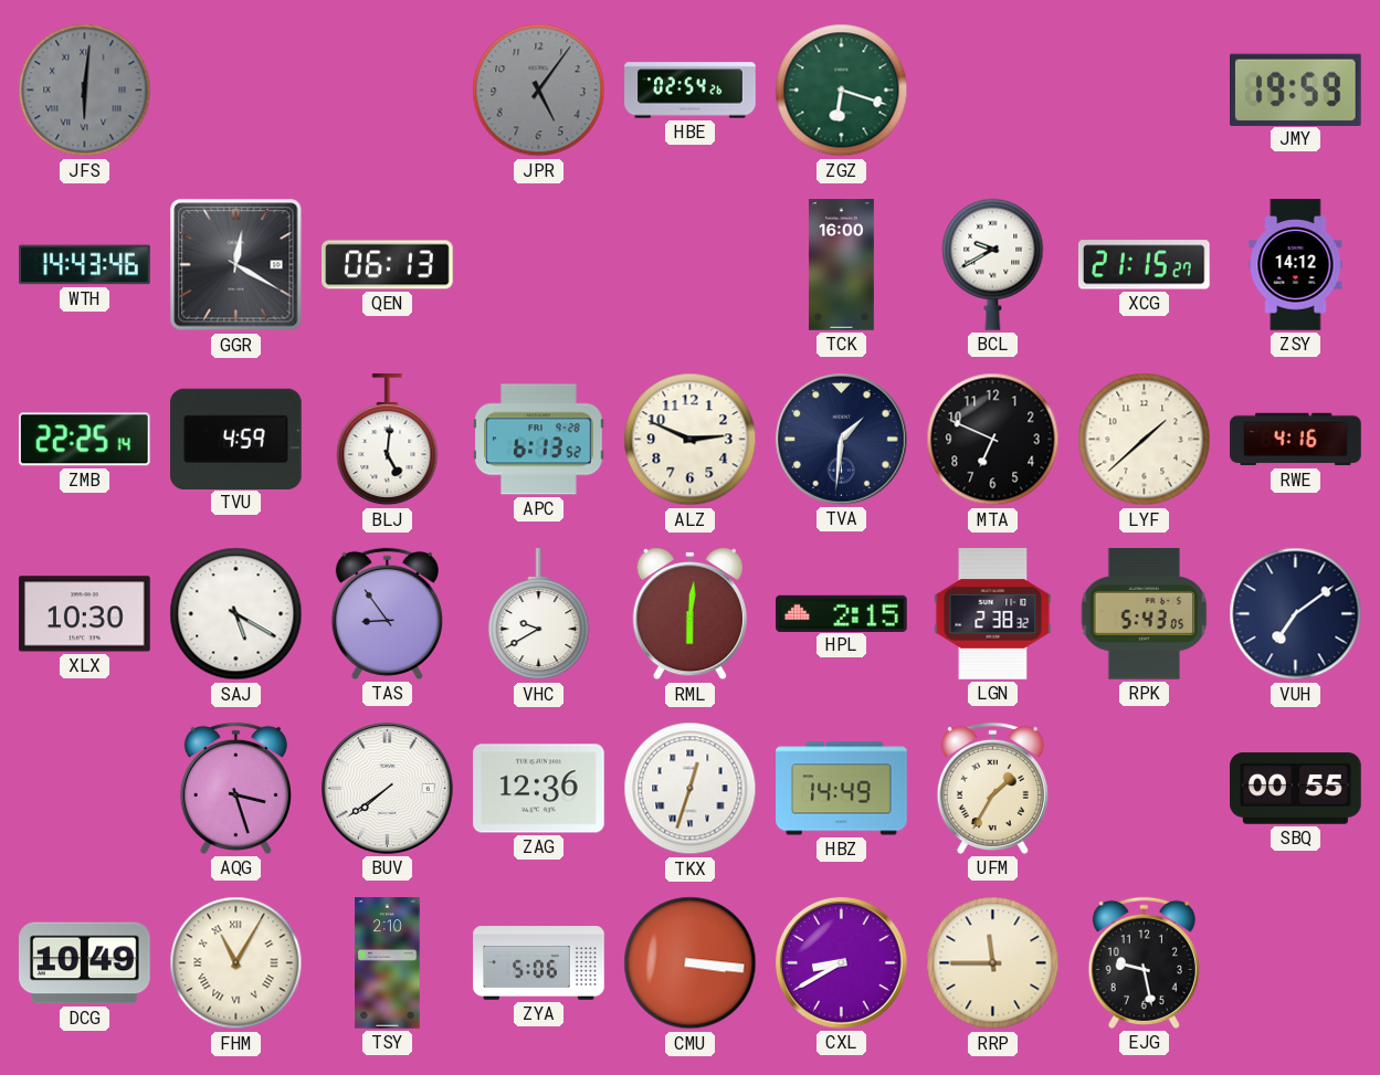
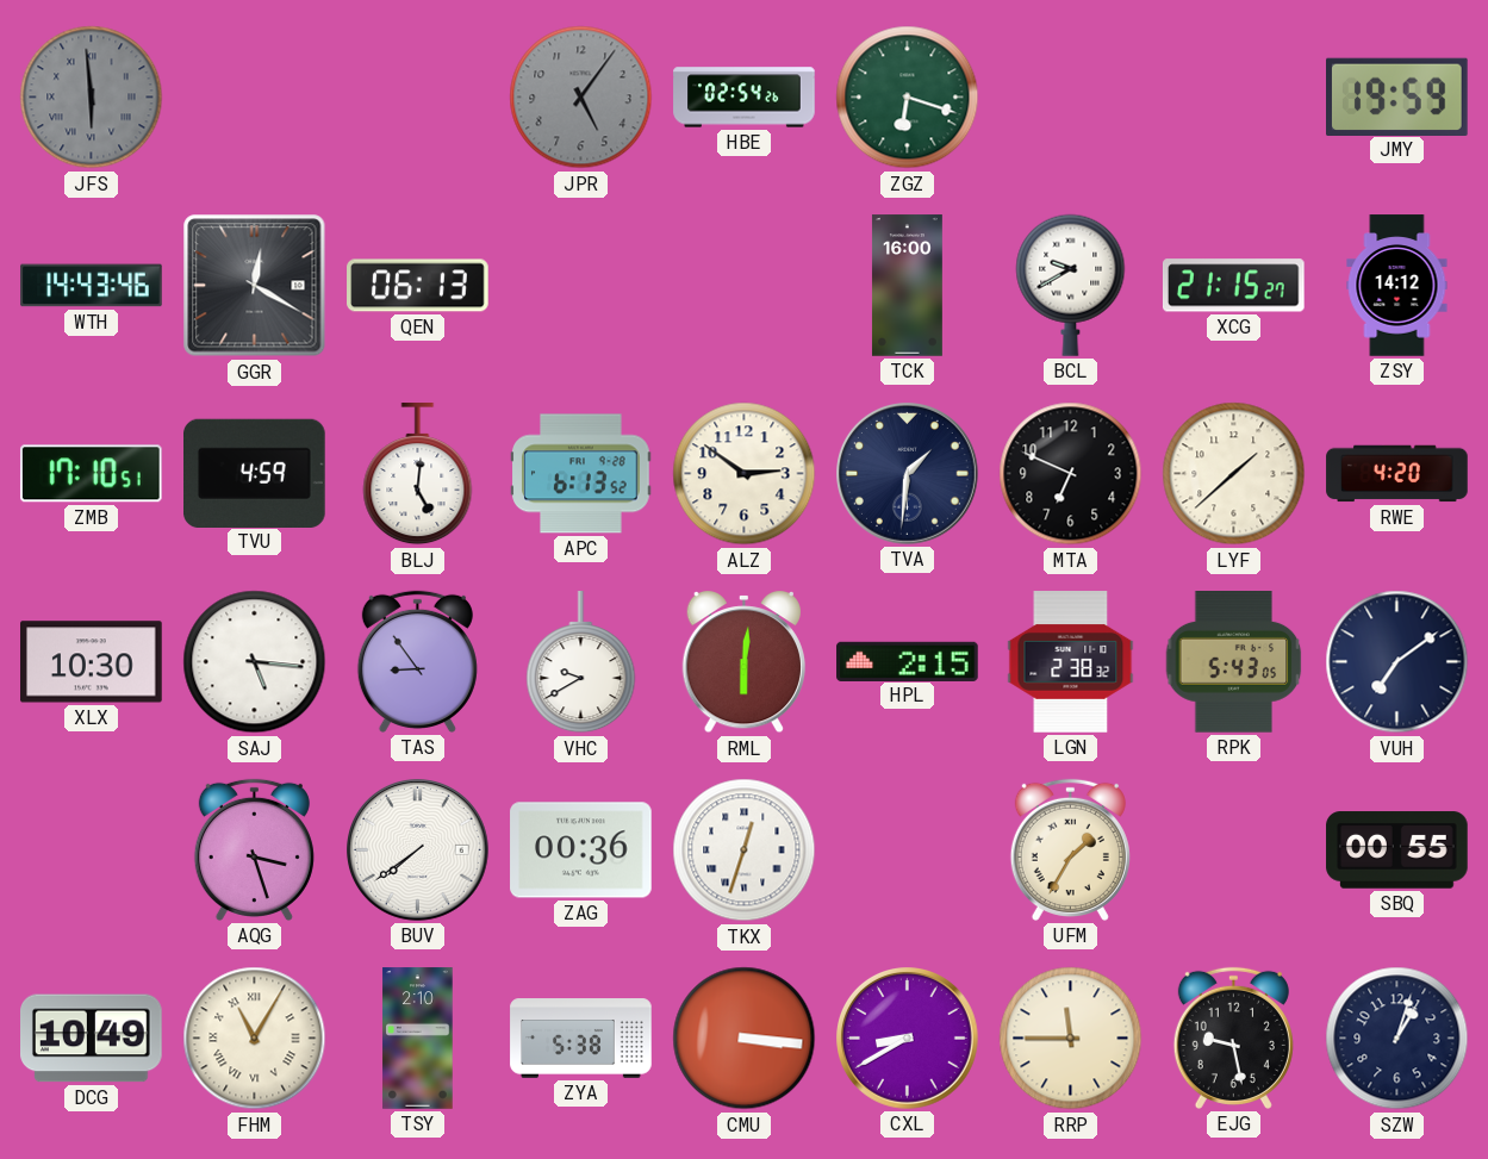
JFS: 6:01 -> 5:59 (92, 98)
ZMB: 22:25 -> 17:10 (91, 474)
ALZ: 2:49 -> 2:51 (745, 474)
RWE: 4:16 -> 4:20 (1397, 474)
SAJ: 5:20 -> 5:16 (255, 662)
ZAG: 12:36 -> 00:36 (581, 850)
HBZ: 14:49 -> none (842, 789)
ZYA: 5:06 -> 5:38 (581, 1039)
SZW: none -> 1:03 (1397, 1039)
